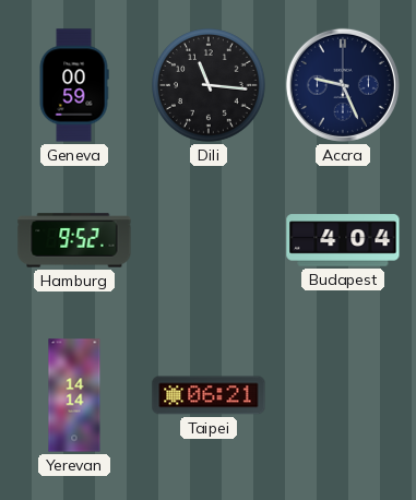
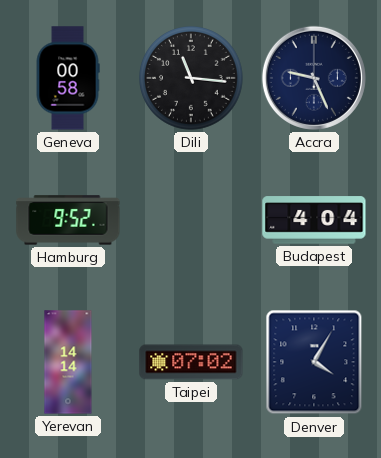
Geneva: 00:59 -> 00:58 (68, 78)
Taipei: 06:21 -> 07:02 (191, 362)
Denver: none -> 4:05 (314, 362)
